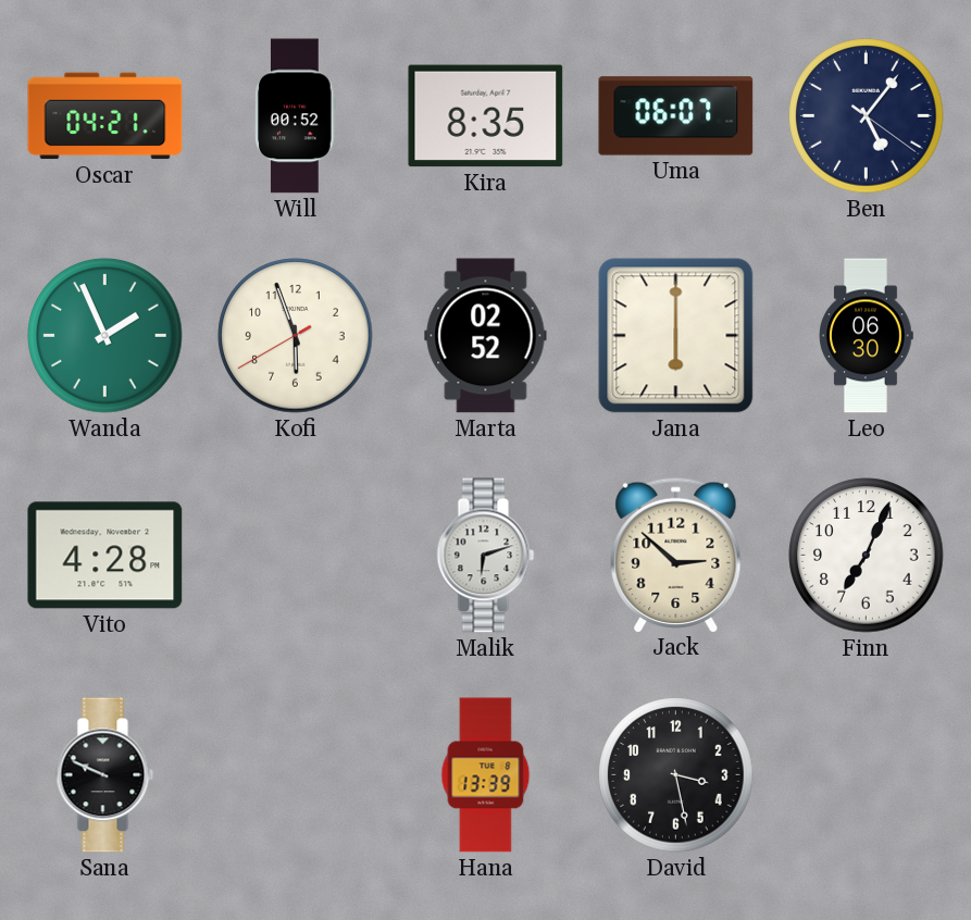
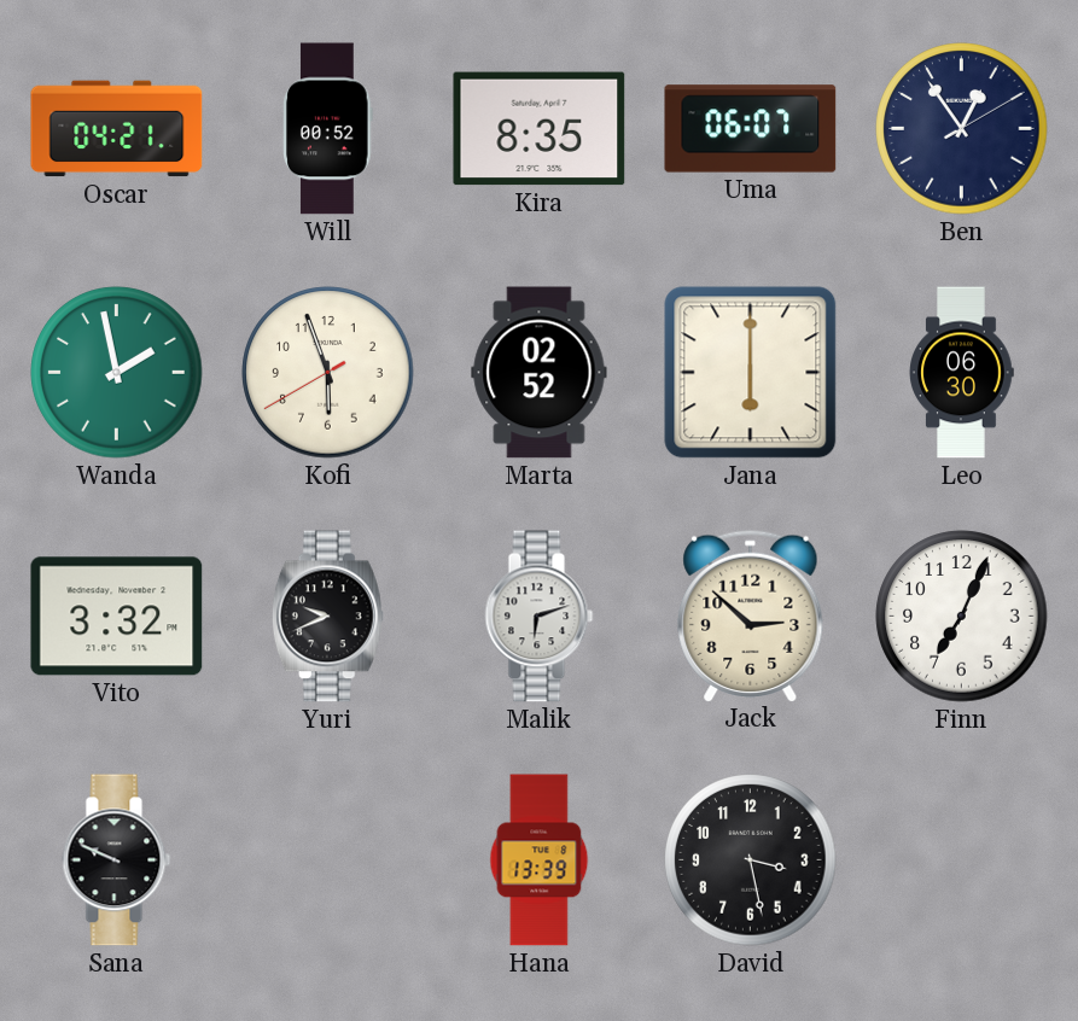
Ben: 5:06 -> 12:54 (962, 129)
Wanda: 1:56 -> 1:58 (117, 373)
Vito: 4:28 -> 3:32 (117, 617)
Yuri: none -> 9:41 (327, 617)
